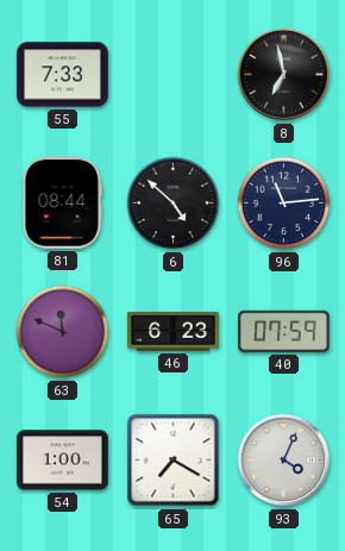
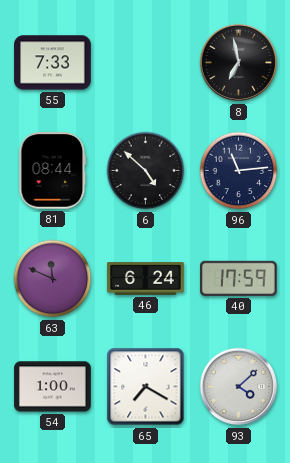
46: 6:23 -> 6:24 (146, 279)
40: 07:59 -> 17:59 (239, 278)
93: 4:04 -> 4:08 (239, 387)
